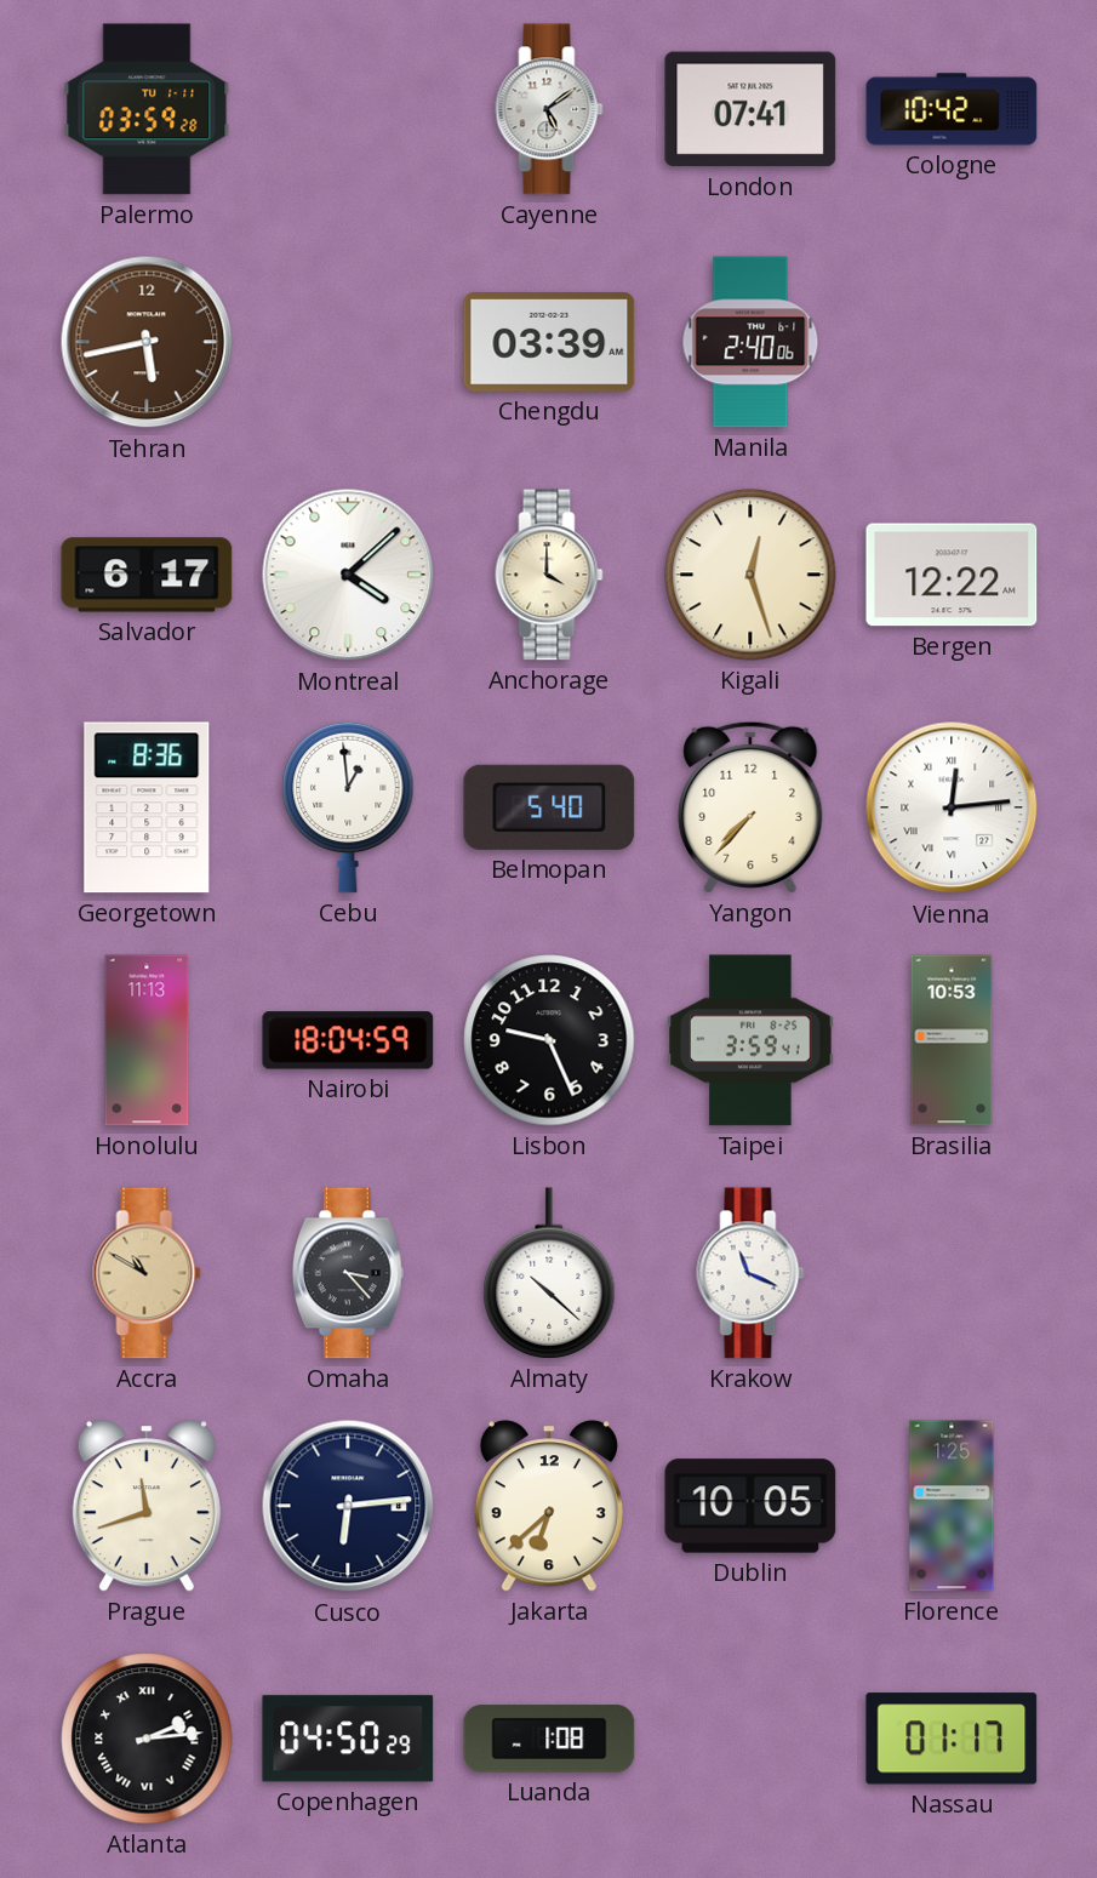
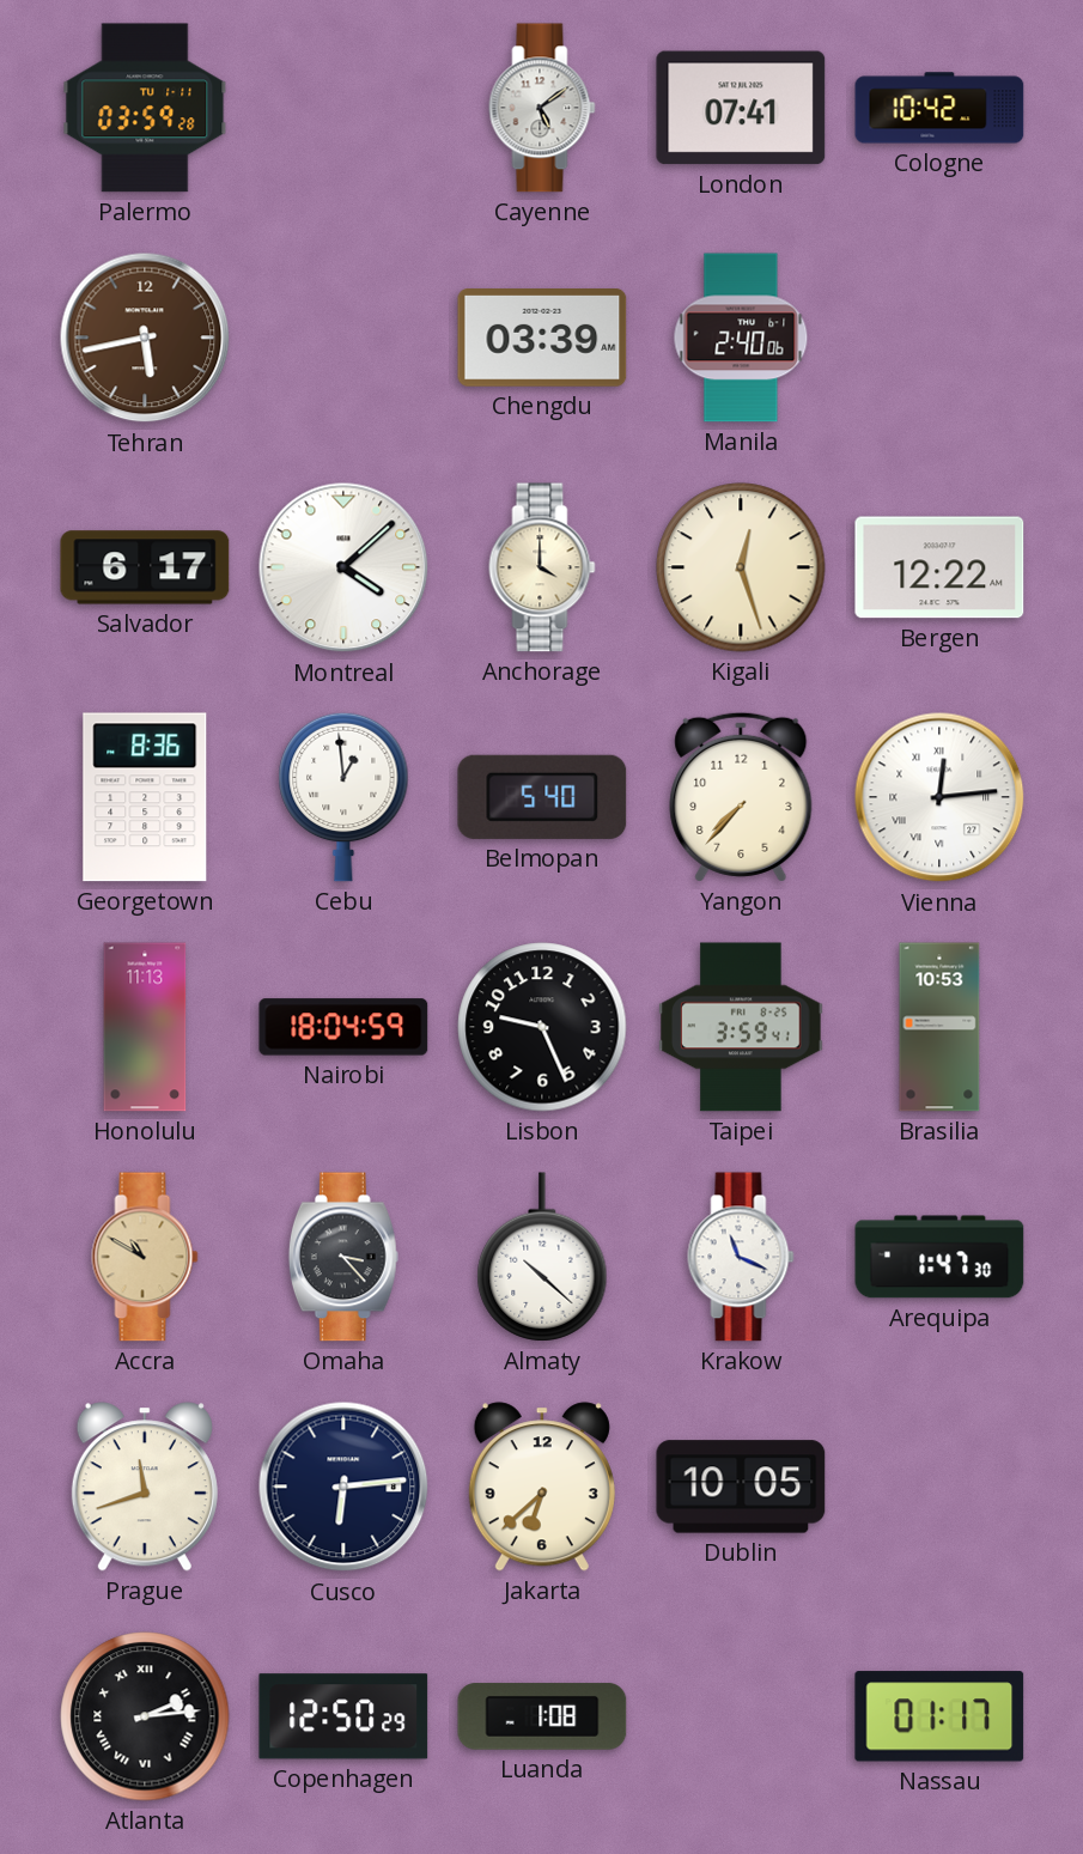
Arequipa: none -> 1:47 (939, 1257)
Florence: 1:25 -> none (952, 1506)
Copenhagen: 04:50 -> 12:50 (343, 1716)
